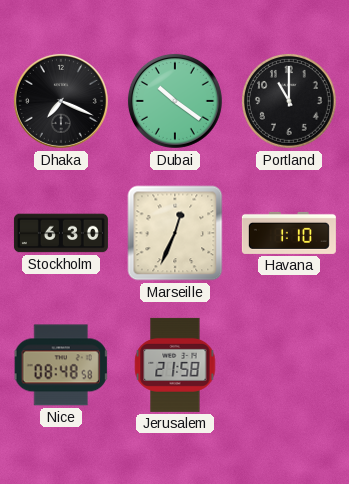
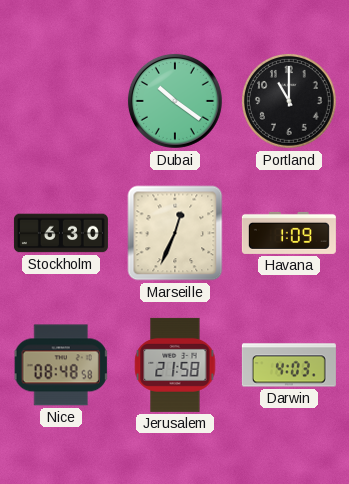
Dhaka: 7:19 -> none (61, 101)
Havana: 1:10 -> 1:09 (289, 233)
Darwin: none -> 4:03 (289, 365)
